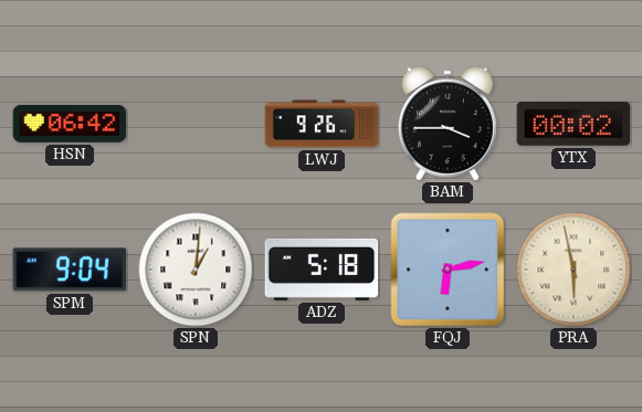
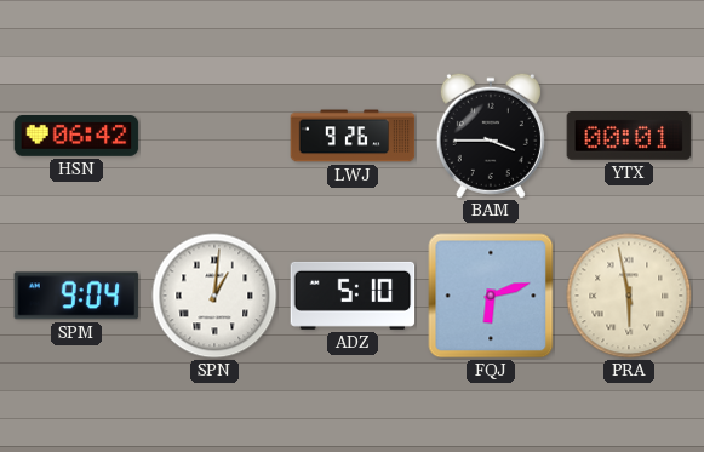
YTX: 00:02 -> 00:01 (629, 137)
ADZ: 5:18 -> 5:10 (353, 296)
FQJ: 6:13 -> 6:12 (491, 296)
